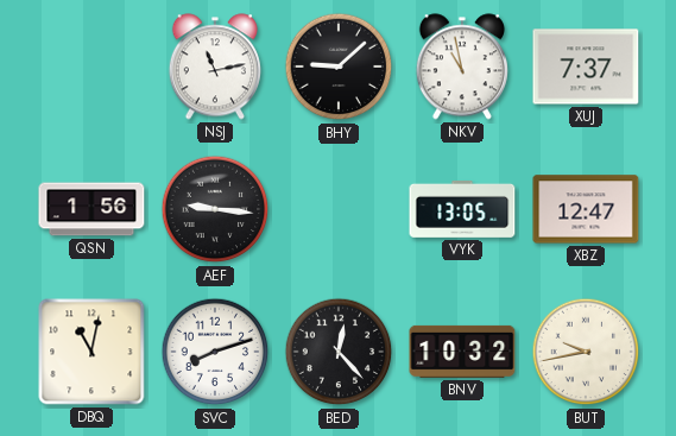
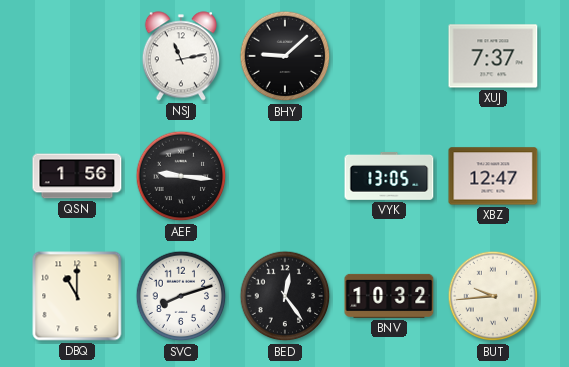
NKV: 10:58 -> none (462, 67)
DBQ: 11:02 -> 11:00 (77, 296)
BED: 12:23 -> 12:24 (285, 296)
BUT: 9:43 -> 9:44 (493, 296)
